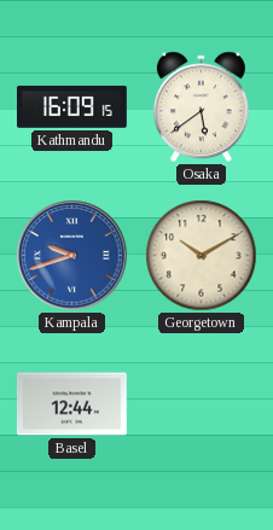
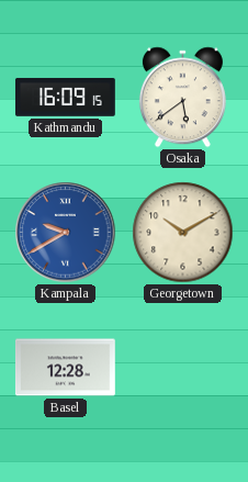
Kampala: 9:42 -> 9:40 (66, 233)
Basel: 12:44 -> 12:28 (65, 368)
